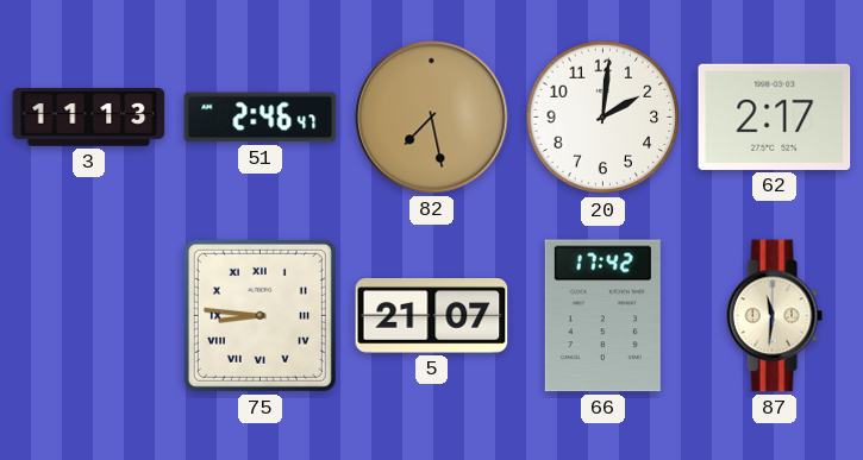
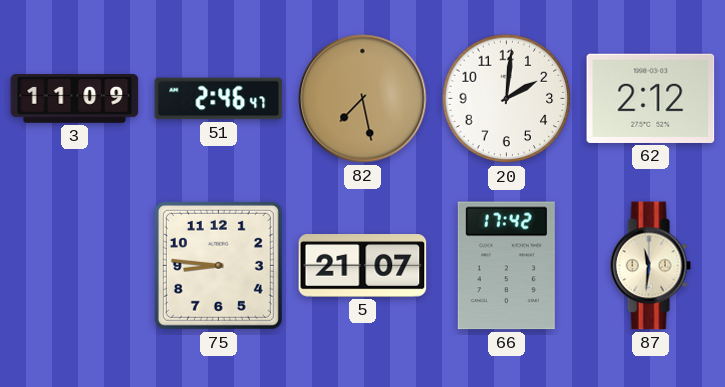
3: 11:13 -> 11:09 (75, 98)
62: 2:17 -> 2:12 (651, 98)
75 numerals: Roman -> Arabic (218, 265)
